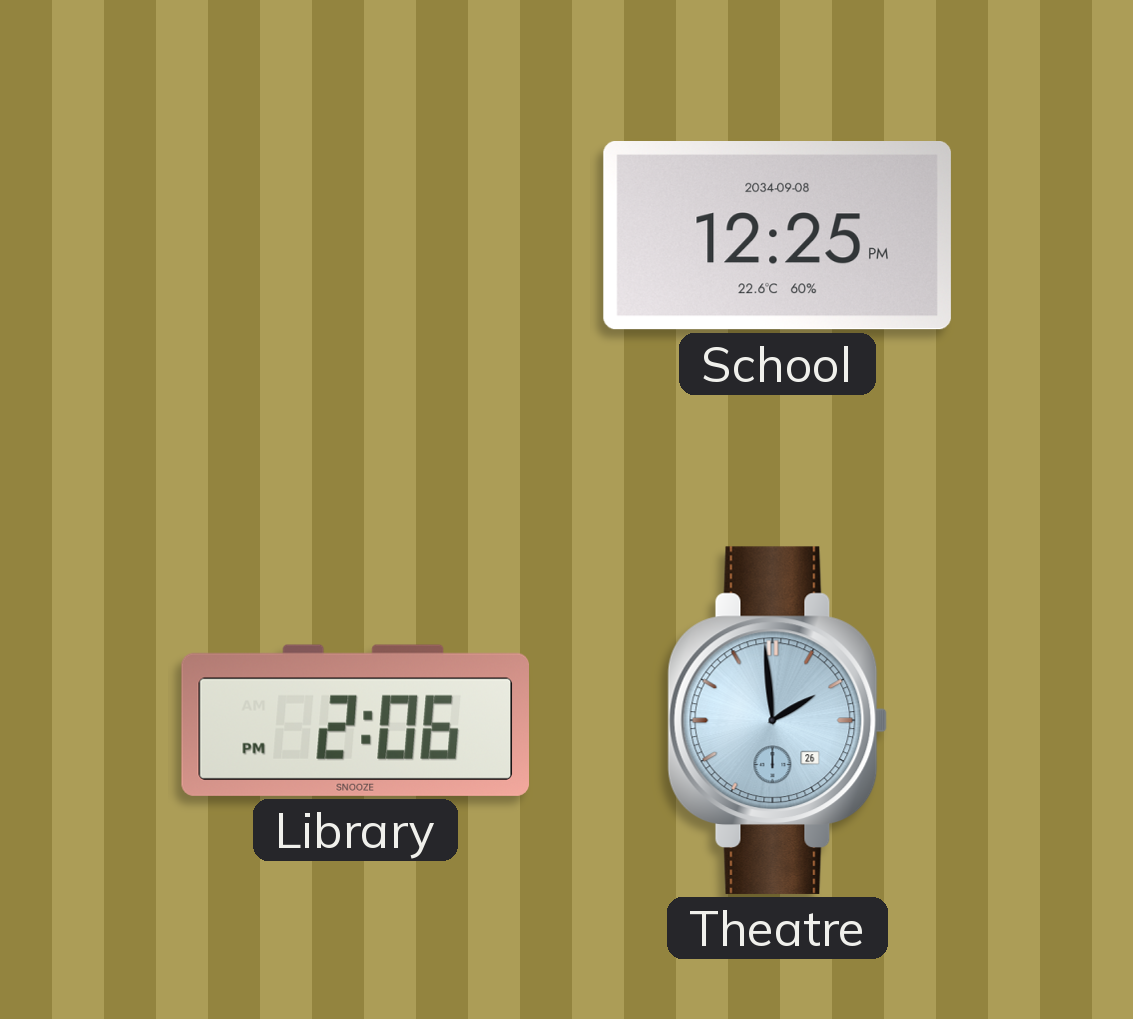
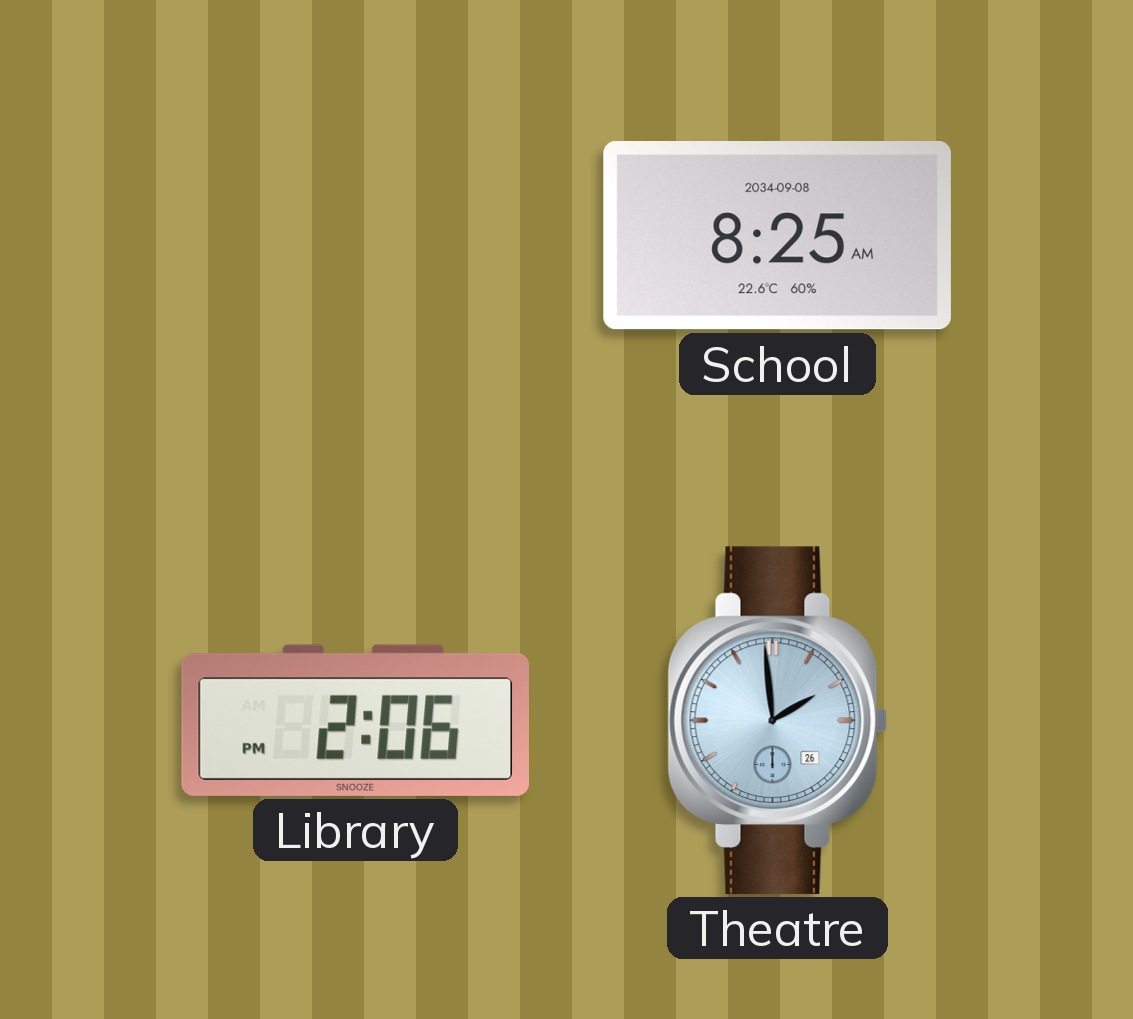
School: 12:25 -> 8:25 (777, 236)
